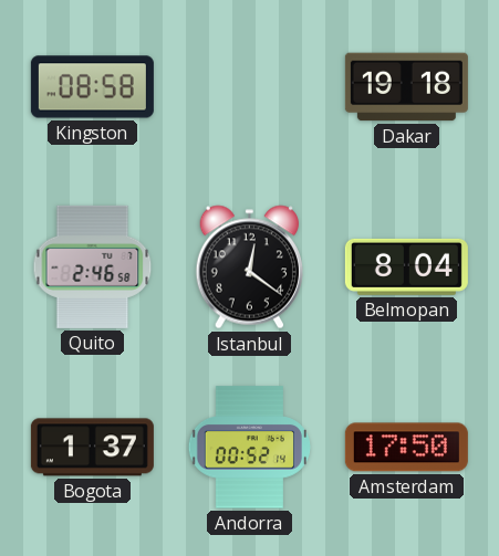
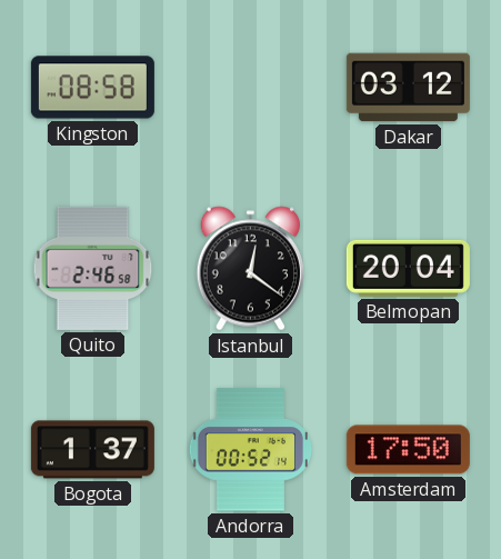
Dakar: 19:18 -> 03:12 (408, 88)
Belmopan: 8:04 -> 20:04 (408, 268)
